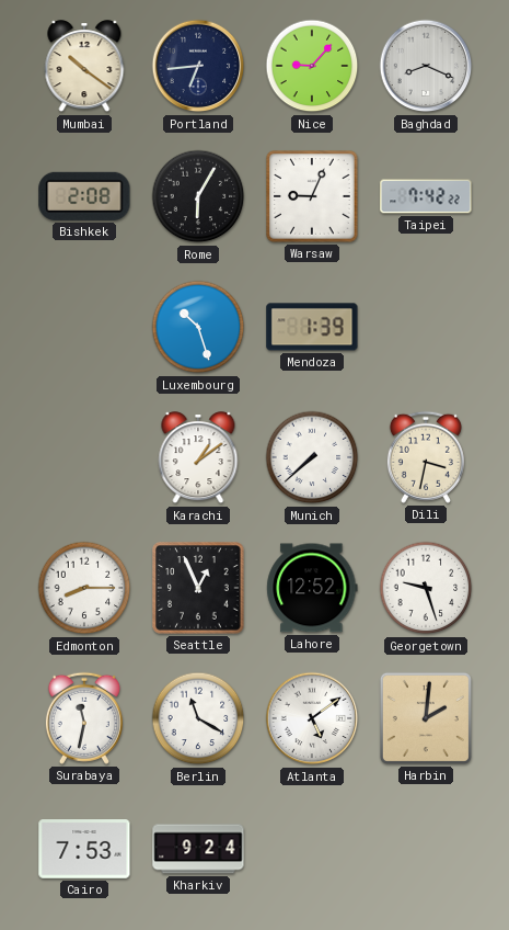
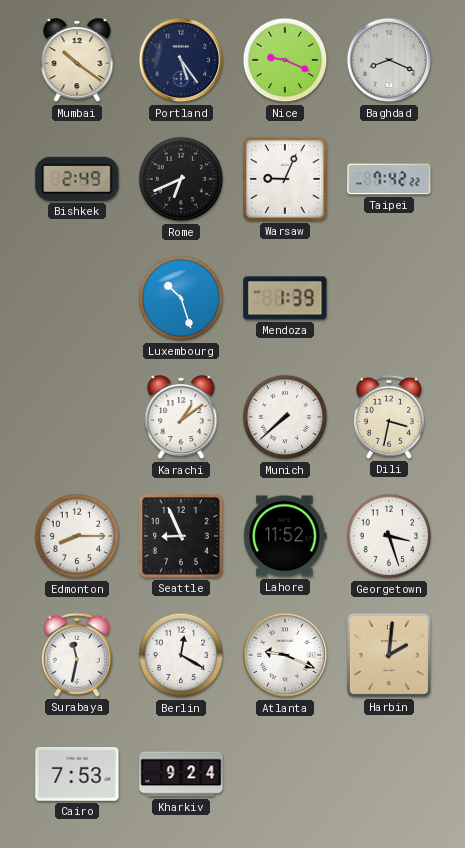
Portland: 6:44 -> 5:24 (181, 60)
Nice: 9:07 -> 9:19 (285, 60)
Bishkek: 2:08 -> 2:49 (77, 179)
Rome: 6:05 -> 6:41 (181, 179)
Seattle: 12:56 -> 8:56 (181, 536)
Lahore: 12:52 -> 11:52 (285, 536)
Georgetown: 9:27 -> 3:27 (389, 536)
Berlin: 11:20 -> 12:20 (181, 655)
Atlanta: 5:09 -> 9:19 (285, 655)
